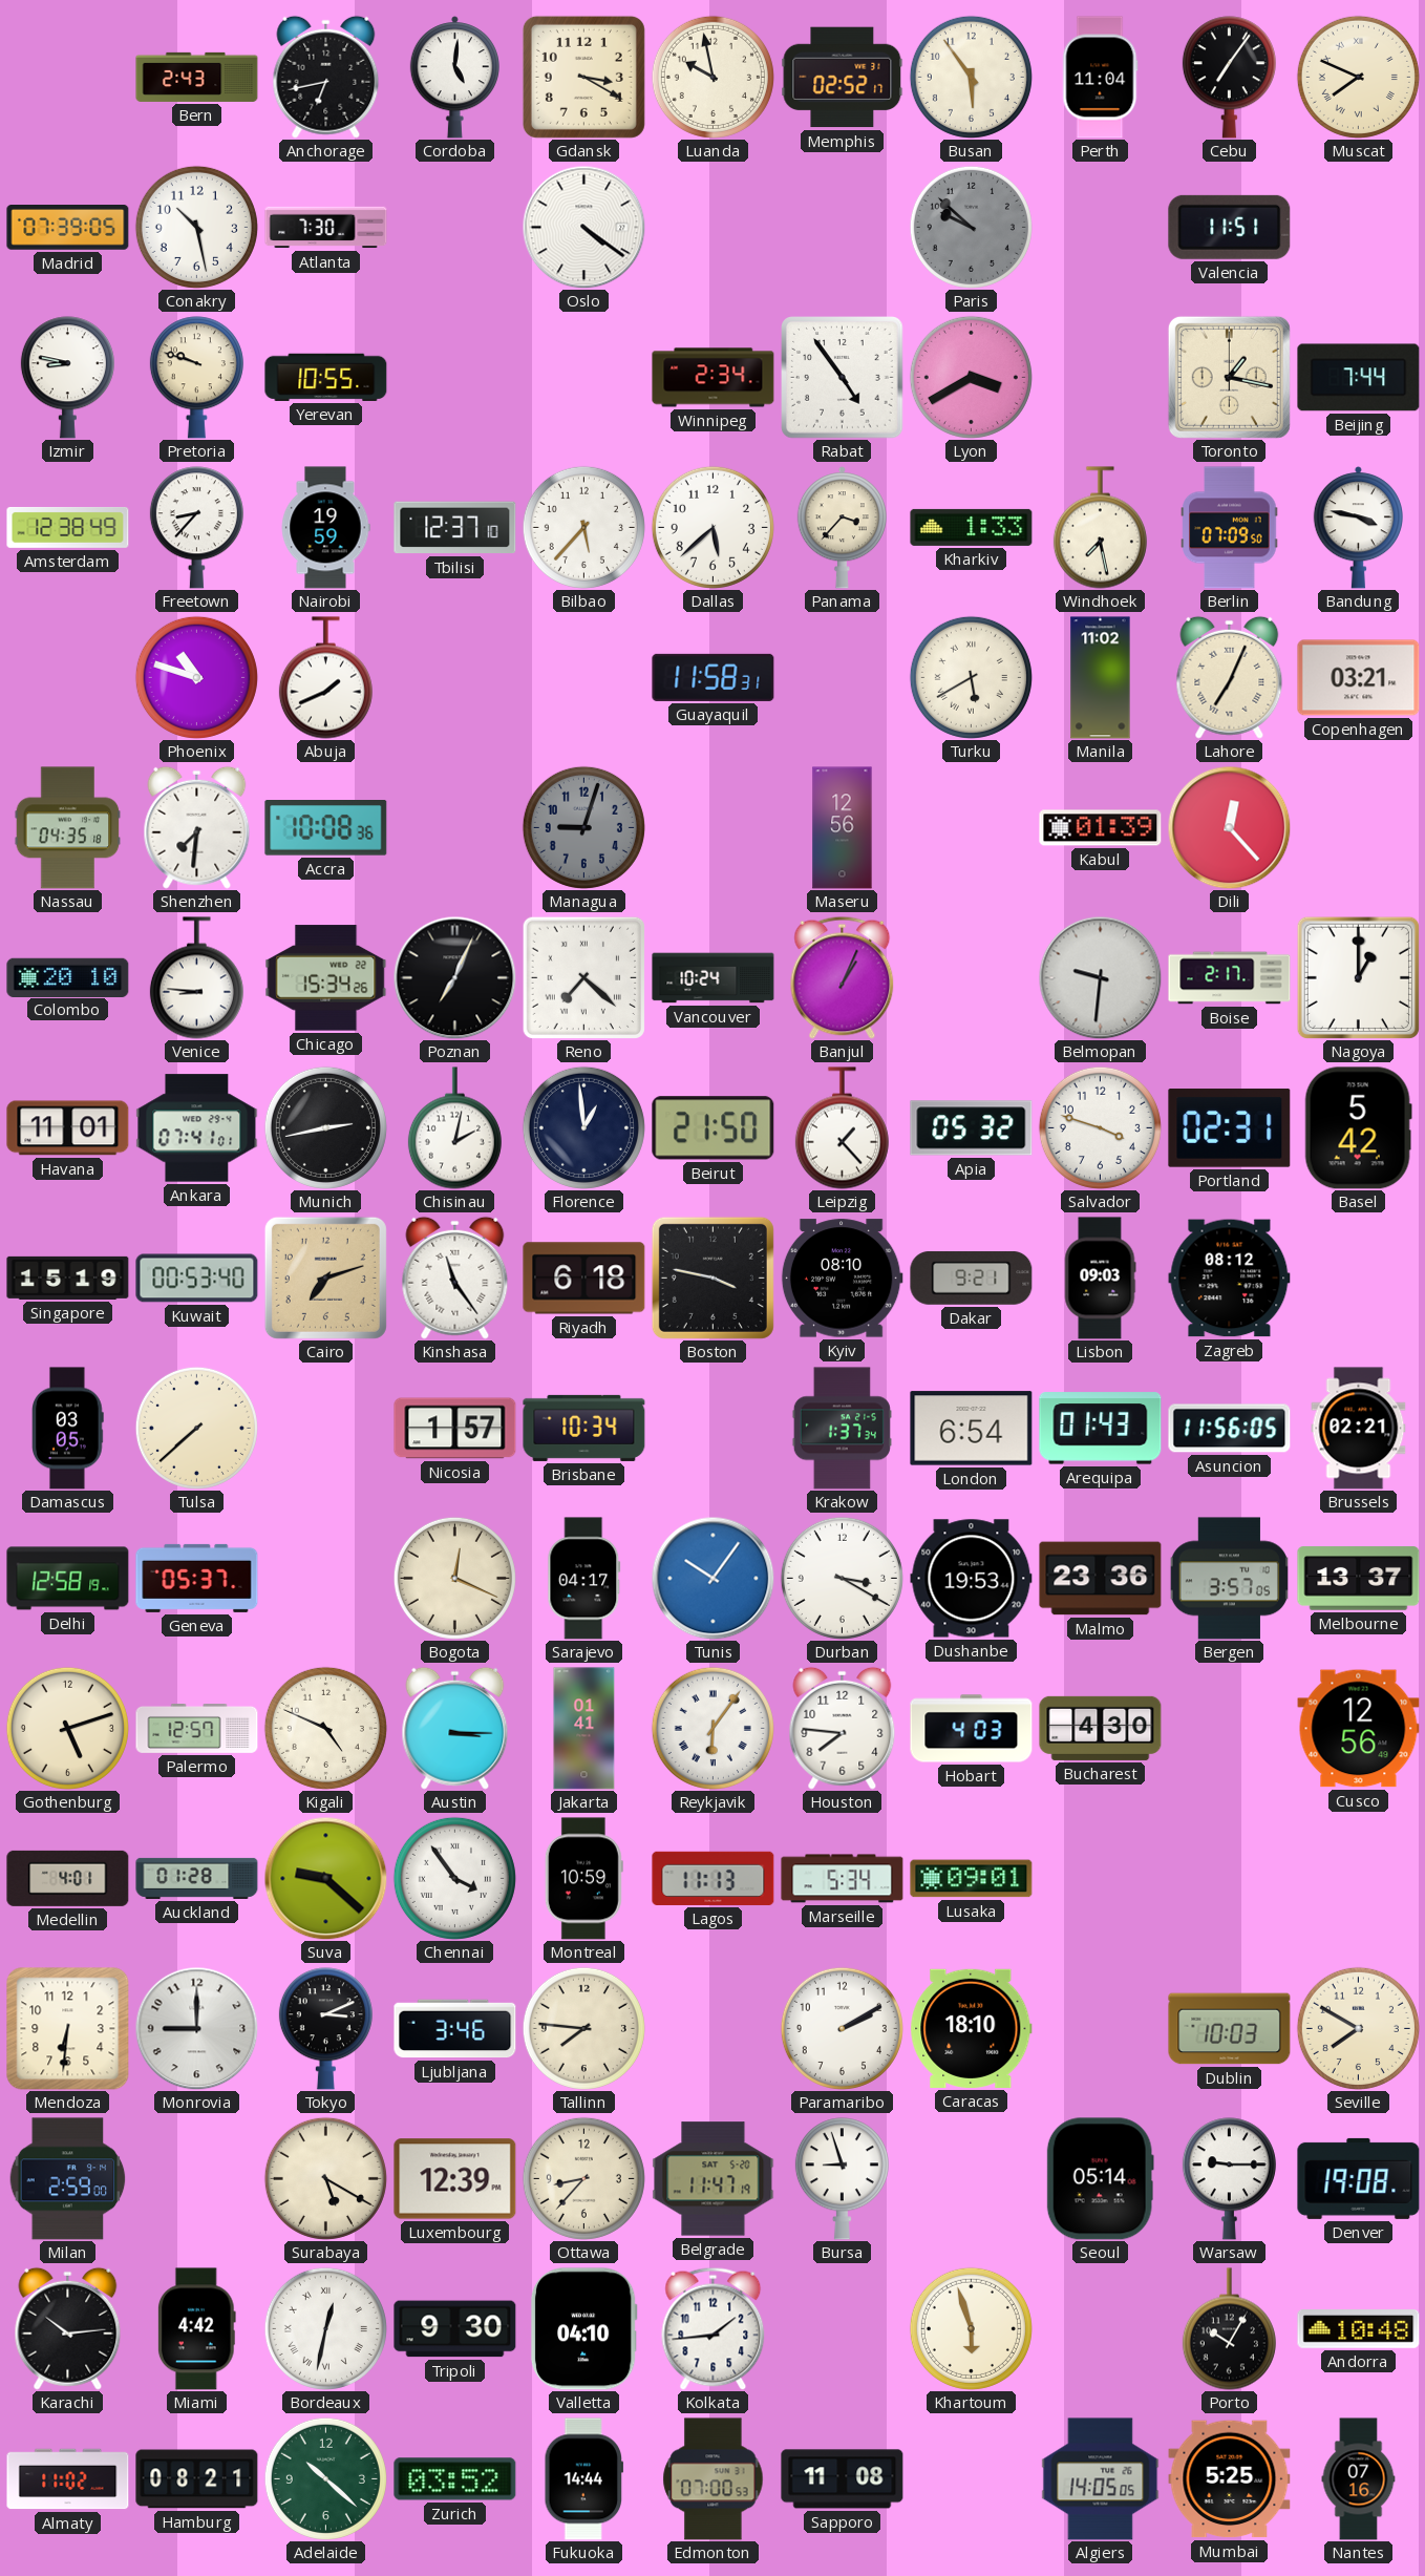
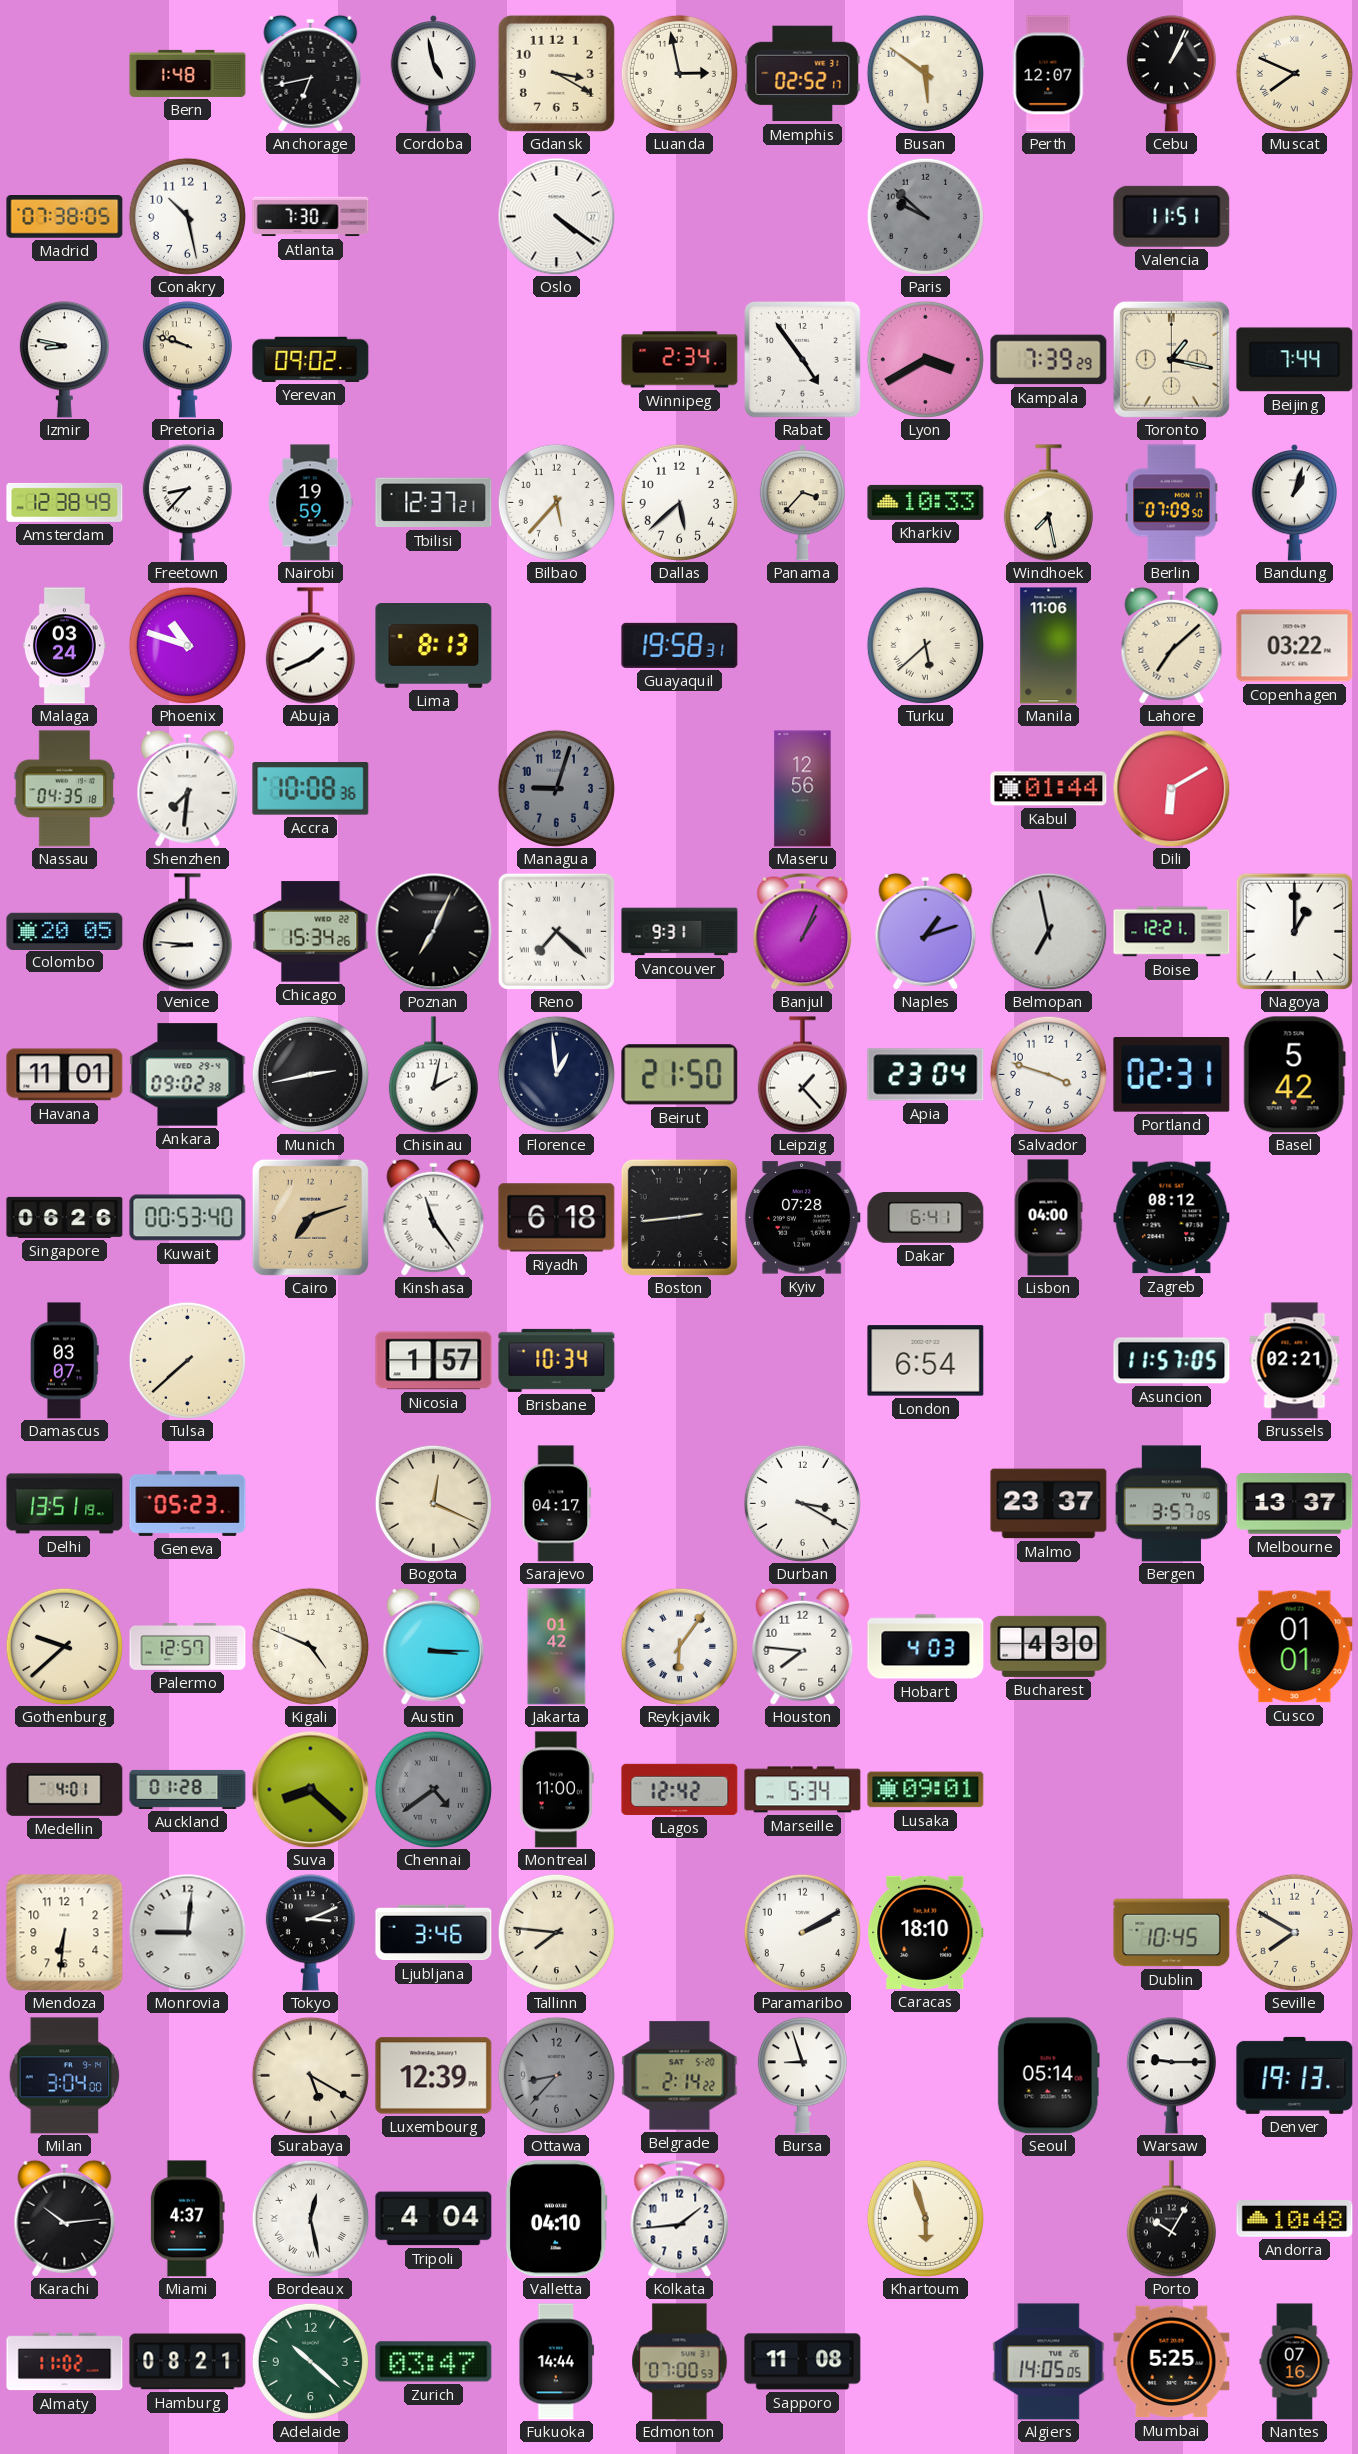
Bern: 2:43 -> 1:48 (188, 73)
Cordoba: 5:01 -> 4:58 (433, 74)
Luanda: 9:58 -> 2:58 (679, 73)
Busan: 5:54 -> 5:51 (925, 73)
Perth: 11:04 -> 12:07 (1049, 74)
Cebu: 7:06 -> 1:04 (1171, 74)
Madrid: 07:39 -> 07:38 (65, 217)
Yerevan: 10:55 -> 09:02 (311, 359)
Kampala: none -> 7:39 (1049, 360)
Tbilisi: 12:37:10 -> 12:37:21 (434, 503)
Kharkiv: 1:33 -> 10:33 (926, 502)
Bandung: 3:47 -> 1:03 (1294, 503)
Malaga: none -> 03:24 (64, 646)
Lima: none -> 8:13 (434, 646)
Guayaquil: 11:58 -> 19:58 (680, 645)
Turku: 5:40 -> 5:38 (925, 645)
Manila: 11:02 -> 11:06 (1049, 646)
Lahore: 7:04 -> 7:08 (1172, 645)
Copenhagen: 03:21 -> 03:22 (1295, 646)
Kabul: 01:39 -> 01:44 (1049, 789)
Dili: 12:23 -> 6:10 (1171, 788)
Colombo: 20:10 -> 20:05 (65, 931)
Vancouver: 10:24 -> 9:31 (680, 932)
Naples: none -> 1:12 (926, 931)
Belmopan: 9:31 -> 6:58 (1048, 931)
Boise: 2:17 -> 12:21 (1172, 932)
Ankara: 07:41 -> 09:02 (188, 1075)
Apia: 05:32 -> 23:04 (926, 1075)
Singapore: 15:19 -> 06:26 (65, 1217)
Boston: 3:47 -> 2:44 (679, 1217)
Kyiv: 08:10 -> 07:28 (802, 1218)
Dakar: 9:21 -> 6:41 (926, 1218)
Lisbon: 09:03 -> 04:00 (1048, 1218)
Damascus: 03:05 -> 03:07 (65, 1361)
Krakow: 1:37 -> none (842, 1429)
Arequipa: 01:43 -> none (1101, 1429)
Asuncion: 11:56 -> 11:57 (1172, 1361)
Delhi: 12:58 -> 13:51 (65, 1504)
Geneva: 05:37 -> 05:23 (188, 1503)
Tunis: 10:06 -> none (712, 1578)
Dushanbe: 19:53 -> none (972, 1579)
Malmo: 23:36 -> 23:37 (1049, 1504)
Gothenburg: 5:12 -> 9:38 (64, 1646)
Jakarta: 01:41 -> 01:42 (557, 1647)
Cusco: 12:56 -> 01:01 (1295, 1647)
Suva: 9:22 -> 8:22 (310, 1789)
Chennai: 3:54 -> 4:39 (433, 1789)
Chennai dial: white -> grey (433, 1789)
Montreal: 10:59 -> 11:00 (556, 1790)
Lagos: 11:13 -> 12:42 (680, 1789)
Monrovia: 9:00 -> 9:01 (187, 1932)
Dublin: 10:03 -> 10:45 (1172, 1933)
Milan: 2:59 -> 3:04 (65, 2076)
Ottawa dial: cream -> grey (556, 2075)
Belgrade: 11:47 -> 2:14 (680, 2076)
Denver: 19:08 -> 19:13 (1295, 2075)
Miami: 4:42 -> 4:37 (187, 2219)
Bordeaux: 12:32 -> 12:28 (310, 2218)
Tripoli: 9:30 -> 4:04 (434, 2219)
Zurich: 03:52 -> 03:47 (434, 2362)
